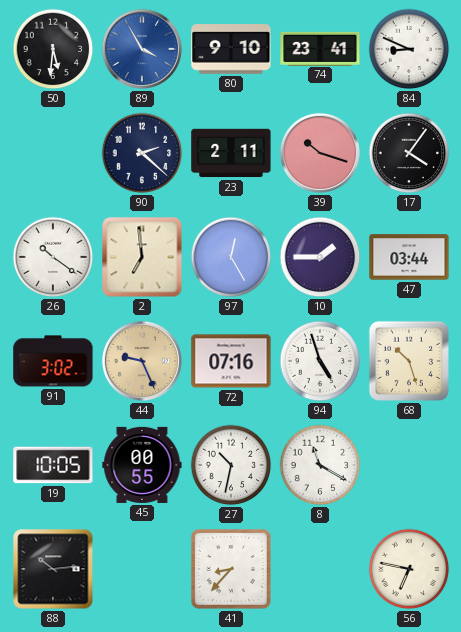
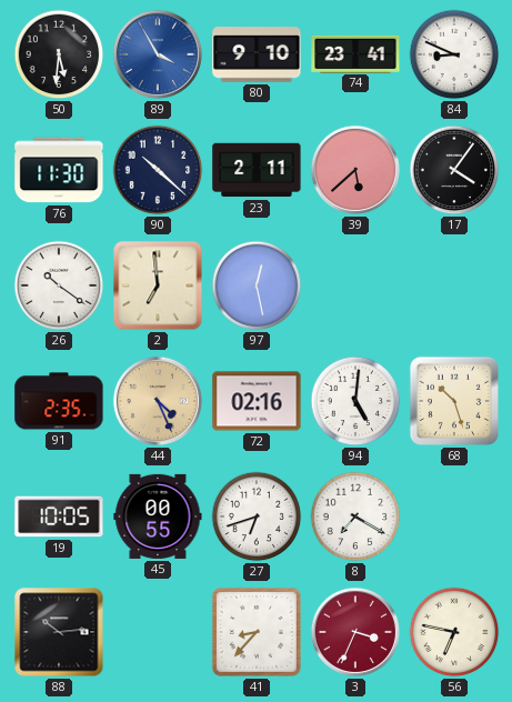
76: none -> 11:30 (59, 170)
90: 2:22 -> 10:22 (158, 170)
39: 10:18 -> 5:38 (355, 170)
97: 12:25 -> 12:28 (257, 285)
10: 1:45 -> none (320, 257)
47: 03:44 -> none (409, 257)
91: 3:02 -> 2:35 (59, 401)
44: 9:26 -> 4:26 (158, 401)
72: 07:16 -> 02:16 (257, 401)
94: 4:57 -> 5:01 (355, 401)
27: 10:32 -> 6:42 (257, 517)
8: 11:20 -> 7:20 (355, 517)
3: none -> 3:34 (355, 632)
